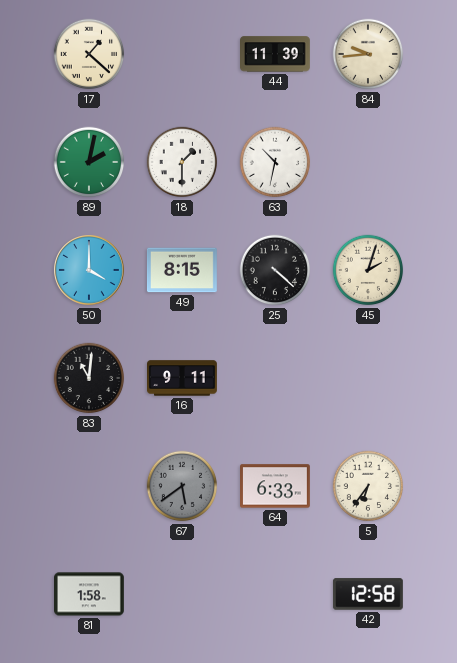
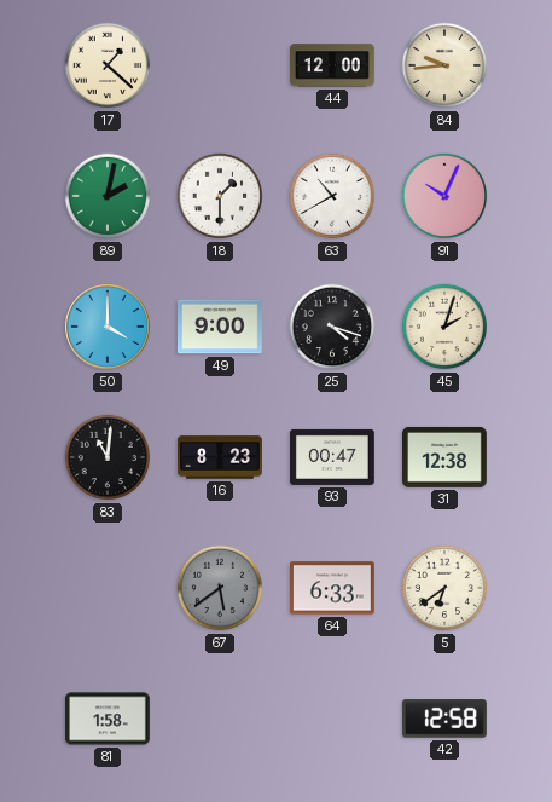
44: 11:39 -> 12:00 (333, 65)
63: 10:32 -> 10:40 (332, 196)
91: none -> 10:04 (444, 196)
49: 8:15 -> 9:00 (220, 327)
25: 4:22 -> 4:18 (332, 327)
16: 9:11 -> 8:23 (221, 457)
93: none -> 00:47 (333, 457)
31: none -> 12:38 (446, 457)
5: 6:36 -> 6:39 (444, 588)
